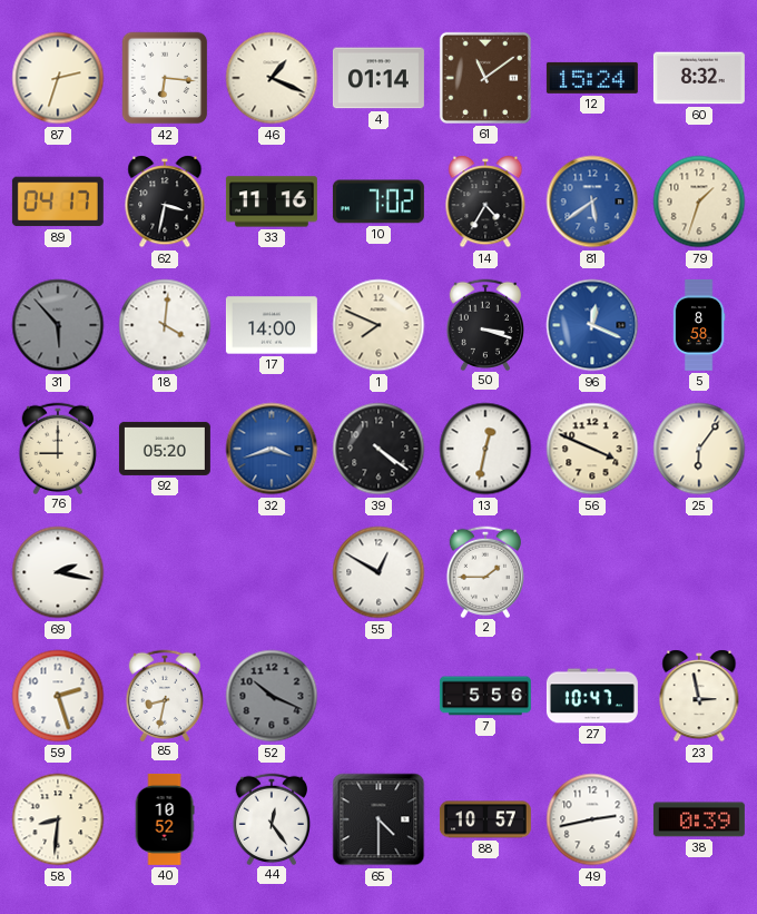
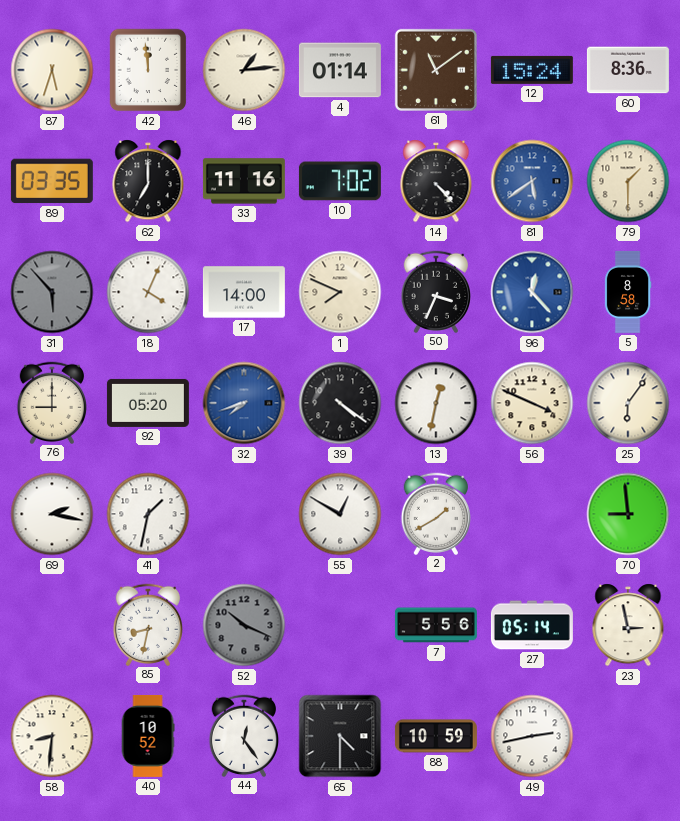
87: 2:33 -> 5:33 (52, 70)
42: 6:16 -> 11:59 (148, 70)
46: 1:19 -> 1:14 (244, 70)
60: 8:32 -> 8:36 (628, 70)
89: 04:17 -> 03:35 (52, 181)
62: 3:32 -> 7:00 (148, 181)
14: 4:35 -> 4:23 (436, 181)
79: 1:33 -> 1:30 (628, 181)
18: 4:01 -> 4:04 (148, 292)
50: 3:18 -> 3:34 (436, 291)
96: 12:19 -> 12:23 (532, 292)
32: 3:42 -> 7:42 (244, 403)
41: none -> 1:32 (148, 514)
2: 1:45 -> 1:40 (436, 513)
70: none -> 8:59 (628, 514)
59: 2:27 -> none (58, 696)
27: 10:47 -> 05:14 (532, 625)
88: 10:57 -> 10:59 (436, 736)
38: 0:39 -> none (699, 819)
